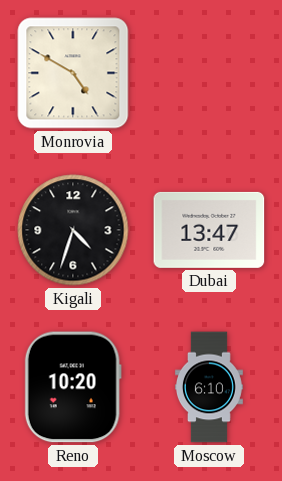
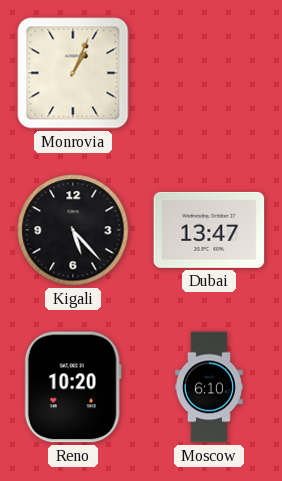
Monrovia: 4:50 -> 1:04 (73, 73)
Kigali: 4:33 -> 5:23 (73, 230)
